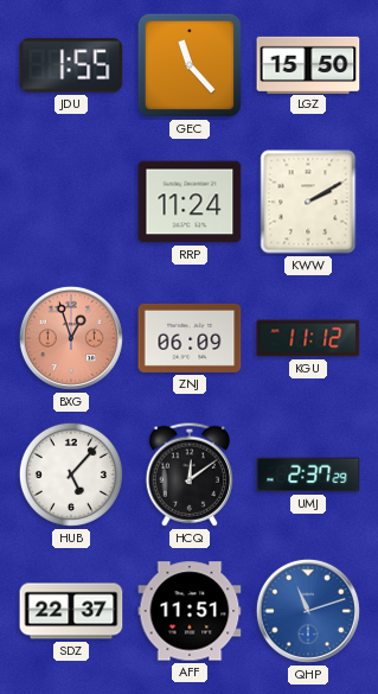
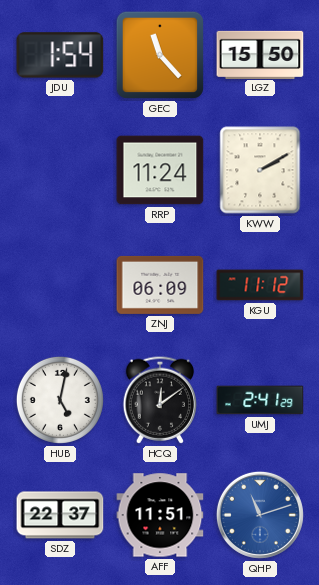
JDU: 1:55 -> 1:54 (60, 55)
BXG: 12:57 -> none (71, 338)
HUB: 5:07 -> 5:02 (60, 400)
UMJ: 2:37 -> 2:41 (260, 400)
